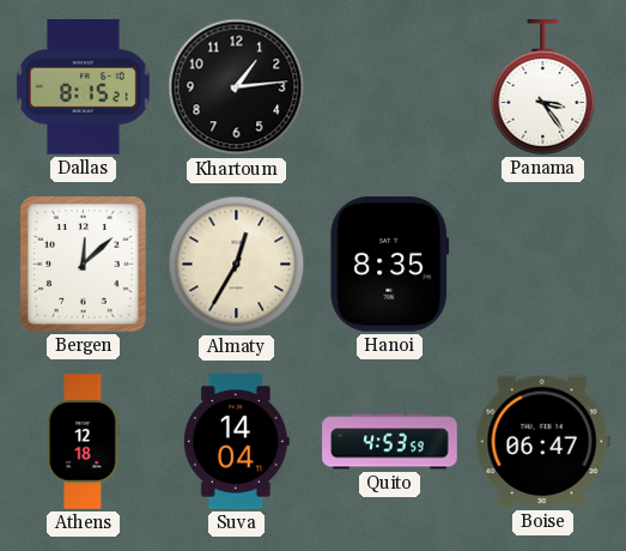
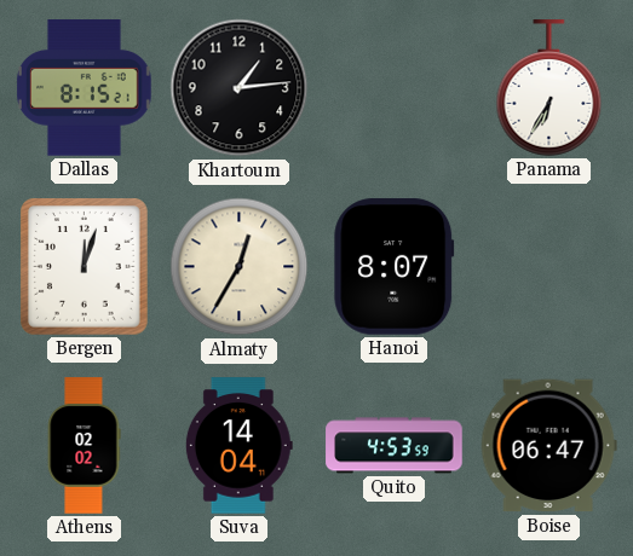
Panama: 3:24 -> 6:35 (549, 88)
Bergen: 12:08 -> 12:03 (85, 267)
Hanoi: 8:35 -> 8:07 (395, 267)
Athens: 12:18 -> 02:02 (84, 446)
